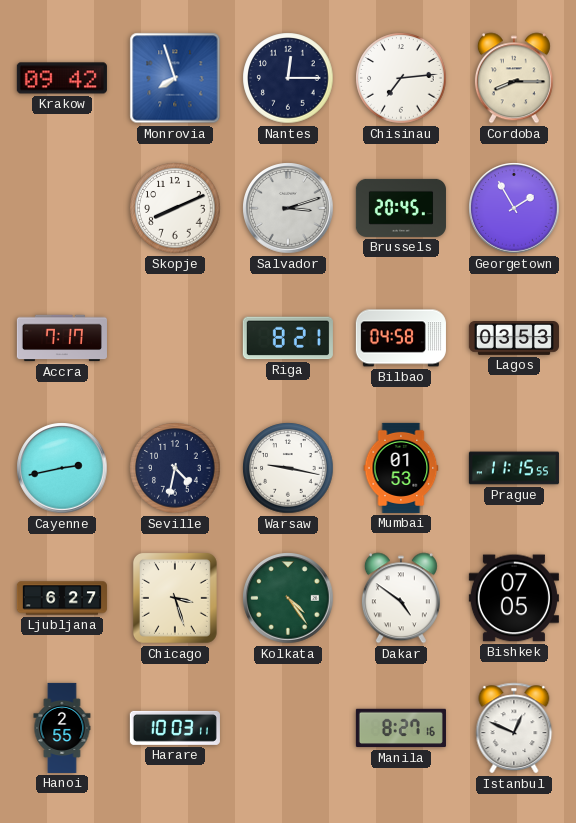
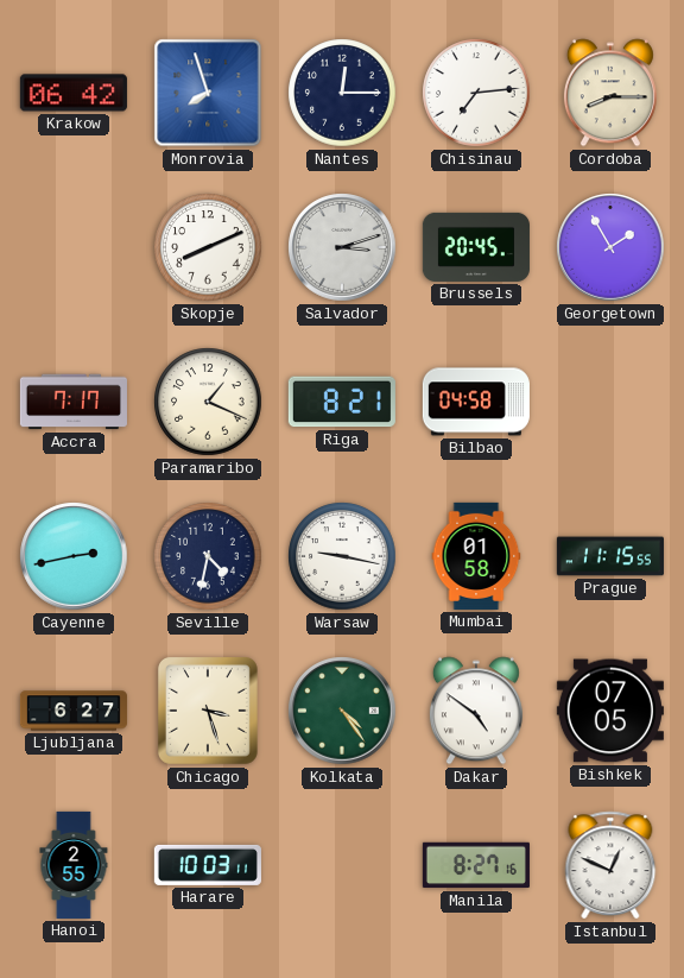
Krakow: 09:42 -> 06:42 (74, 93)
Paramaribo: none -> 1:19 (208, 402)
Lagos: 03:53 -> none (514, 339)
Mumbai: 01:53 -> 01:58 (476, 556)
